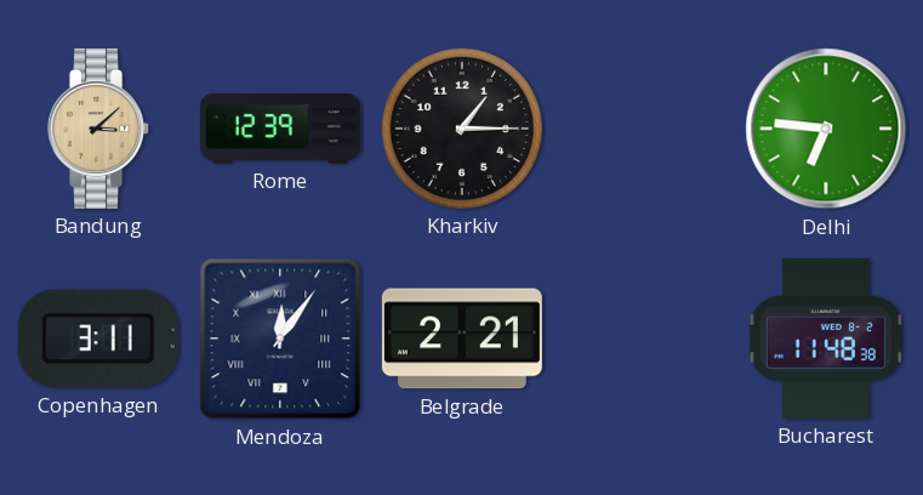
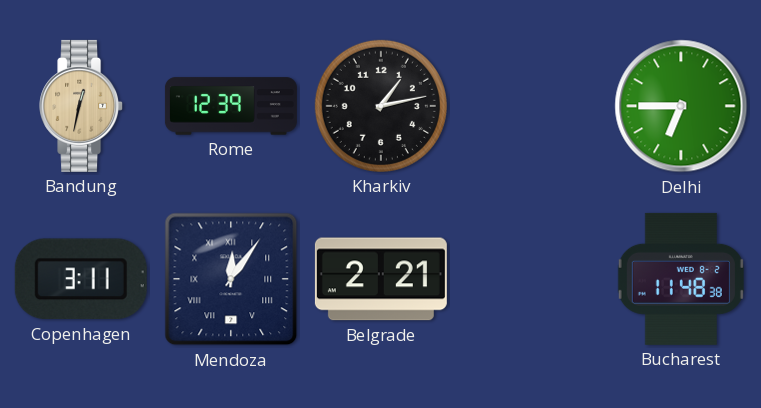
Bandung: 3:08 -> 12:32 (82, 106)
Kharkiv: 1:15 -> 1:13 (381, 106)
Delhi: 6:46 -> 6:45 (681, 106)
